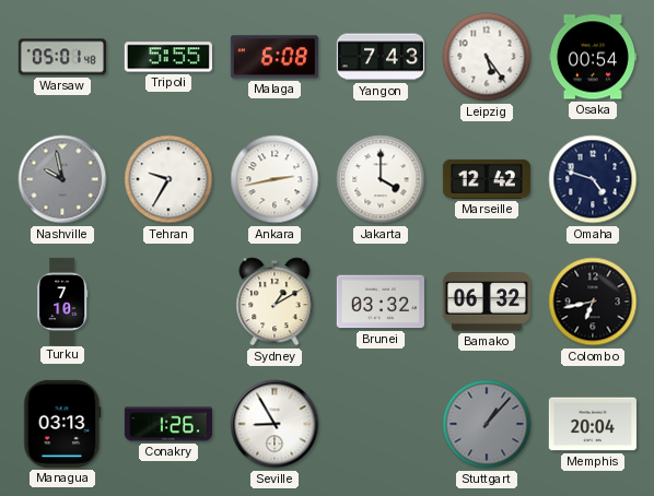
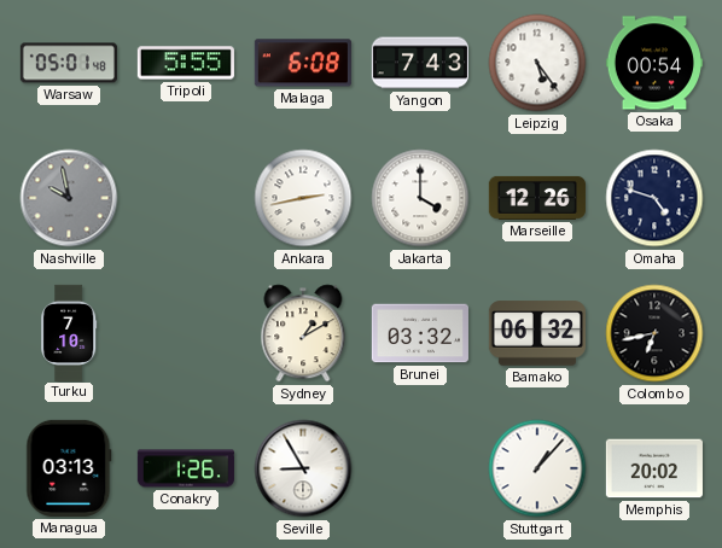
Tehran: 9:35 -> none (168, 179)
Marseille: 12:42 -> 12:26 (537, 198)
Stuttgart dial: grey -> white (537, 468)
Memphis: 20:04 -> 20:02 (654, 468)
